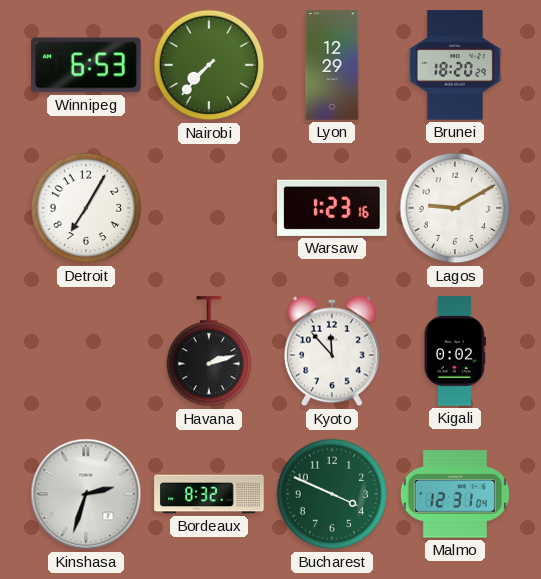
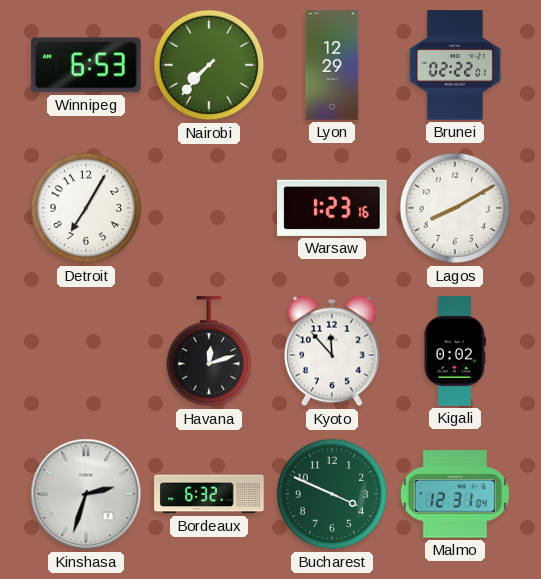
Brunei: 18:20 -> 02:22 (455, 65)
Lagos: 9:10 -> 8:10 (455, 208)
Havana: 2:12 -> 12:12 (209, 352)
Bordeaux: 8:32 -> 6:32 (209, 494)
